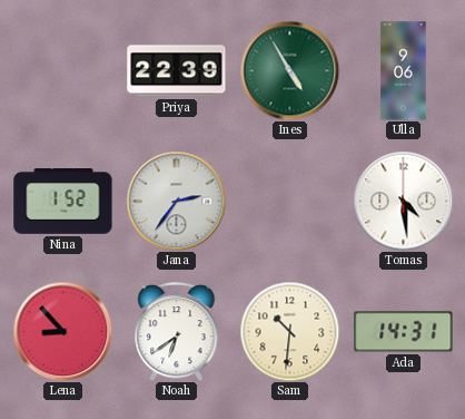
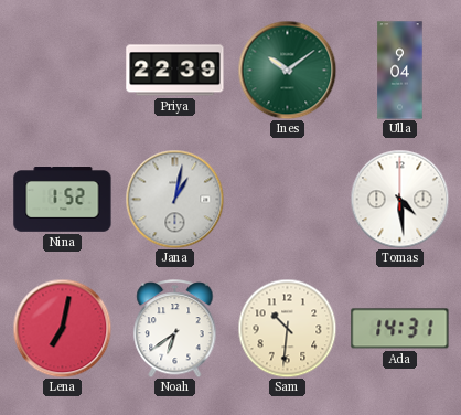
Ines: 4:55 -> 10:09 (287, 70)
Ulla: 9:06 -> 9:04 (400, 71)
Jana: 2:36 -> 1:02 (174, 199)
Lena: 8:53 -> 7:02 (62, 328)
